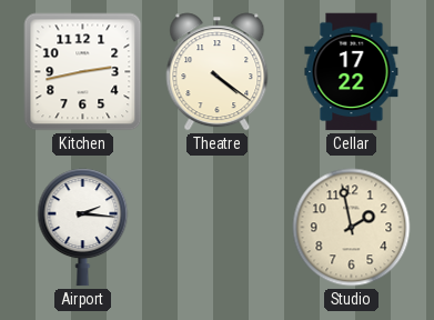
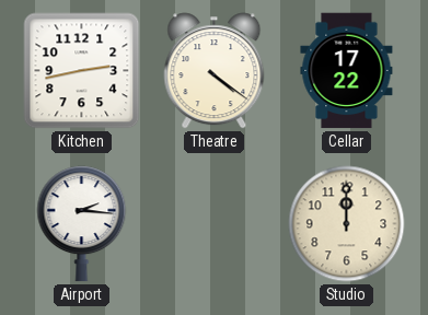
Studio: 1:58 -> 12:00 (347, 224)
